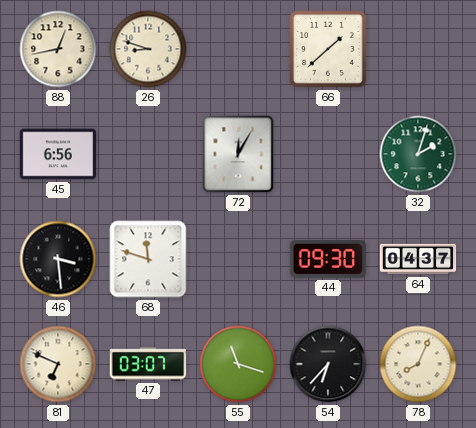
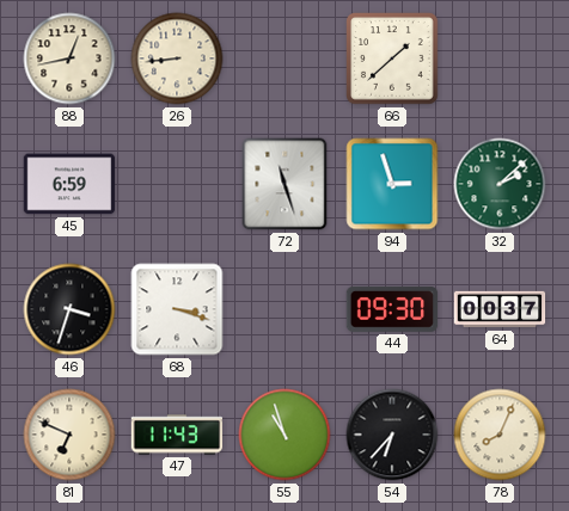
26: 8:48 -> 8:44 (177, 59)
45: 6:56 -> 6:59 (69, 184)
72: 12:05 -> 11:27 (284, 184)
94: none -> 2:57 (392, 184)
32: 2:03 -> 2:08 (500, 184)
46: 3:29 -> 3:33 (69, 309)
68: 11:48 -> 3:18 (177, 309)
64: 04:37 -> 00:37 (500, 309)
47: 03:07 -> 11:43 (177, 435)
55: 11:18 -> 10:57 (284, 435)
